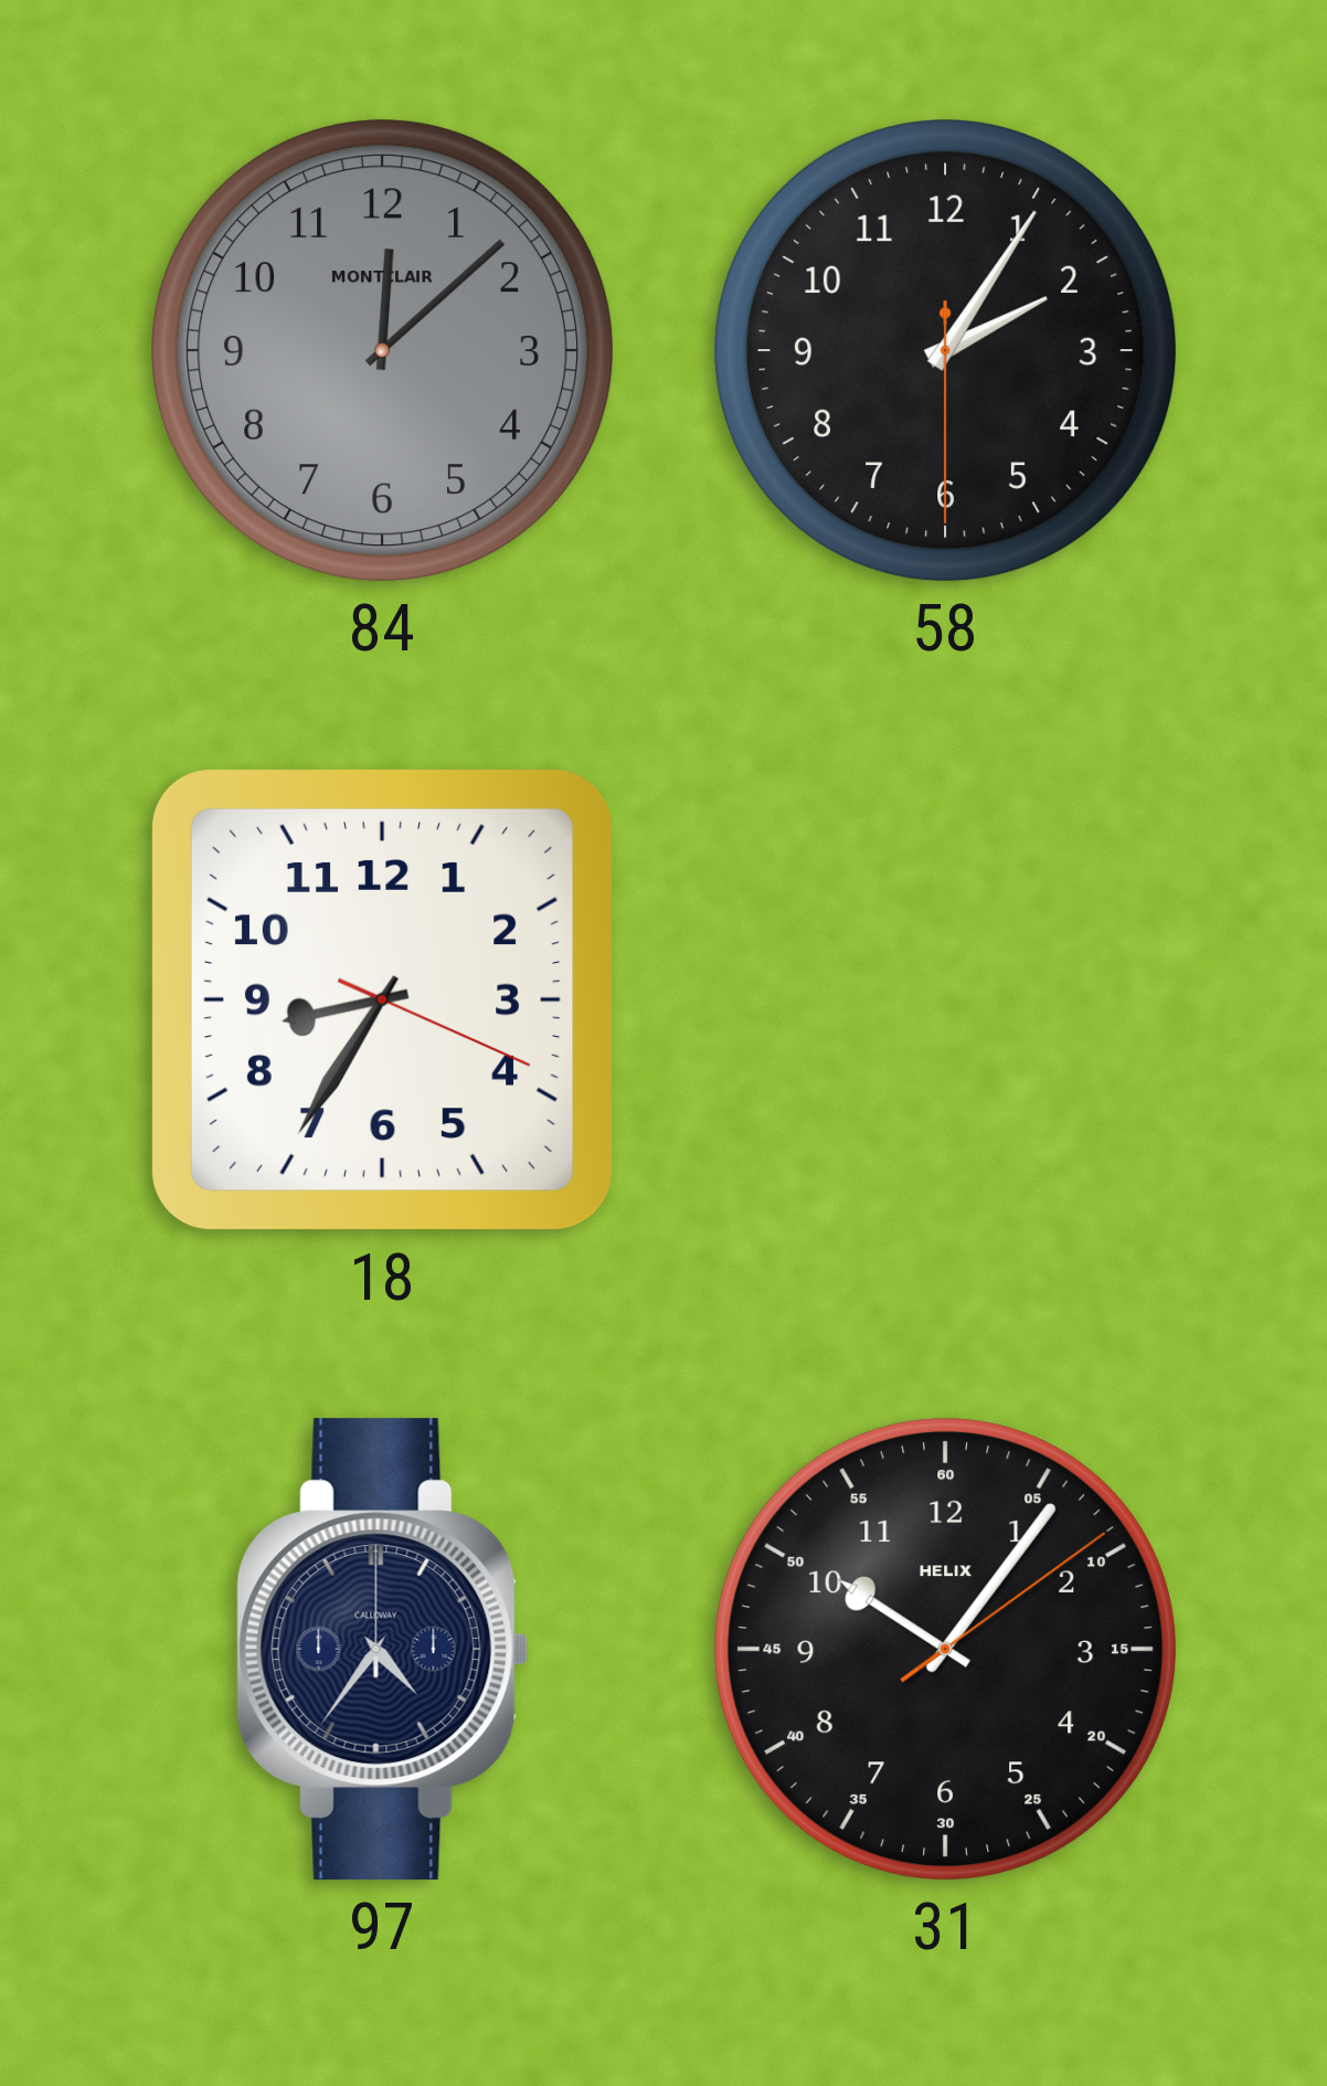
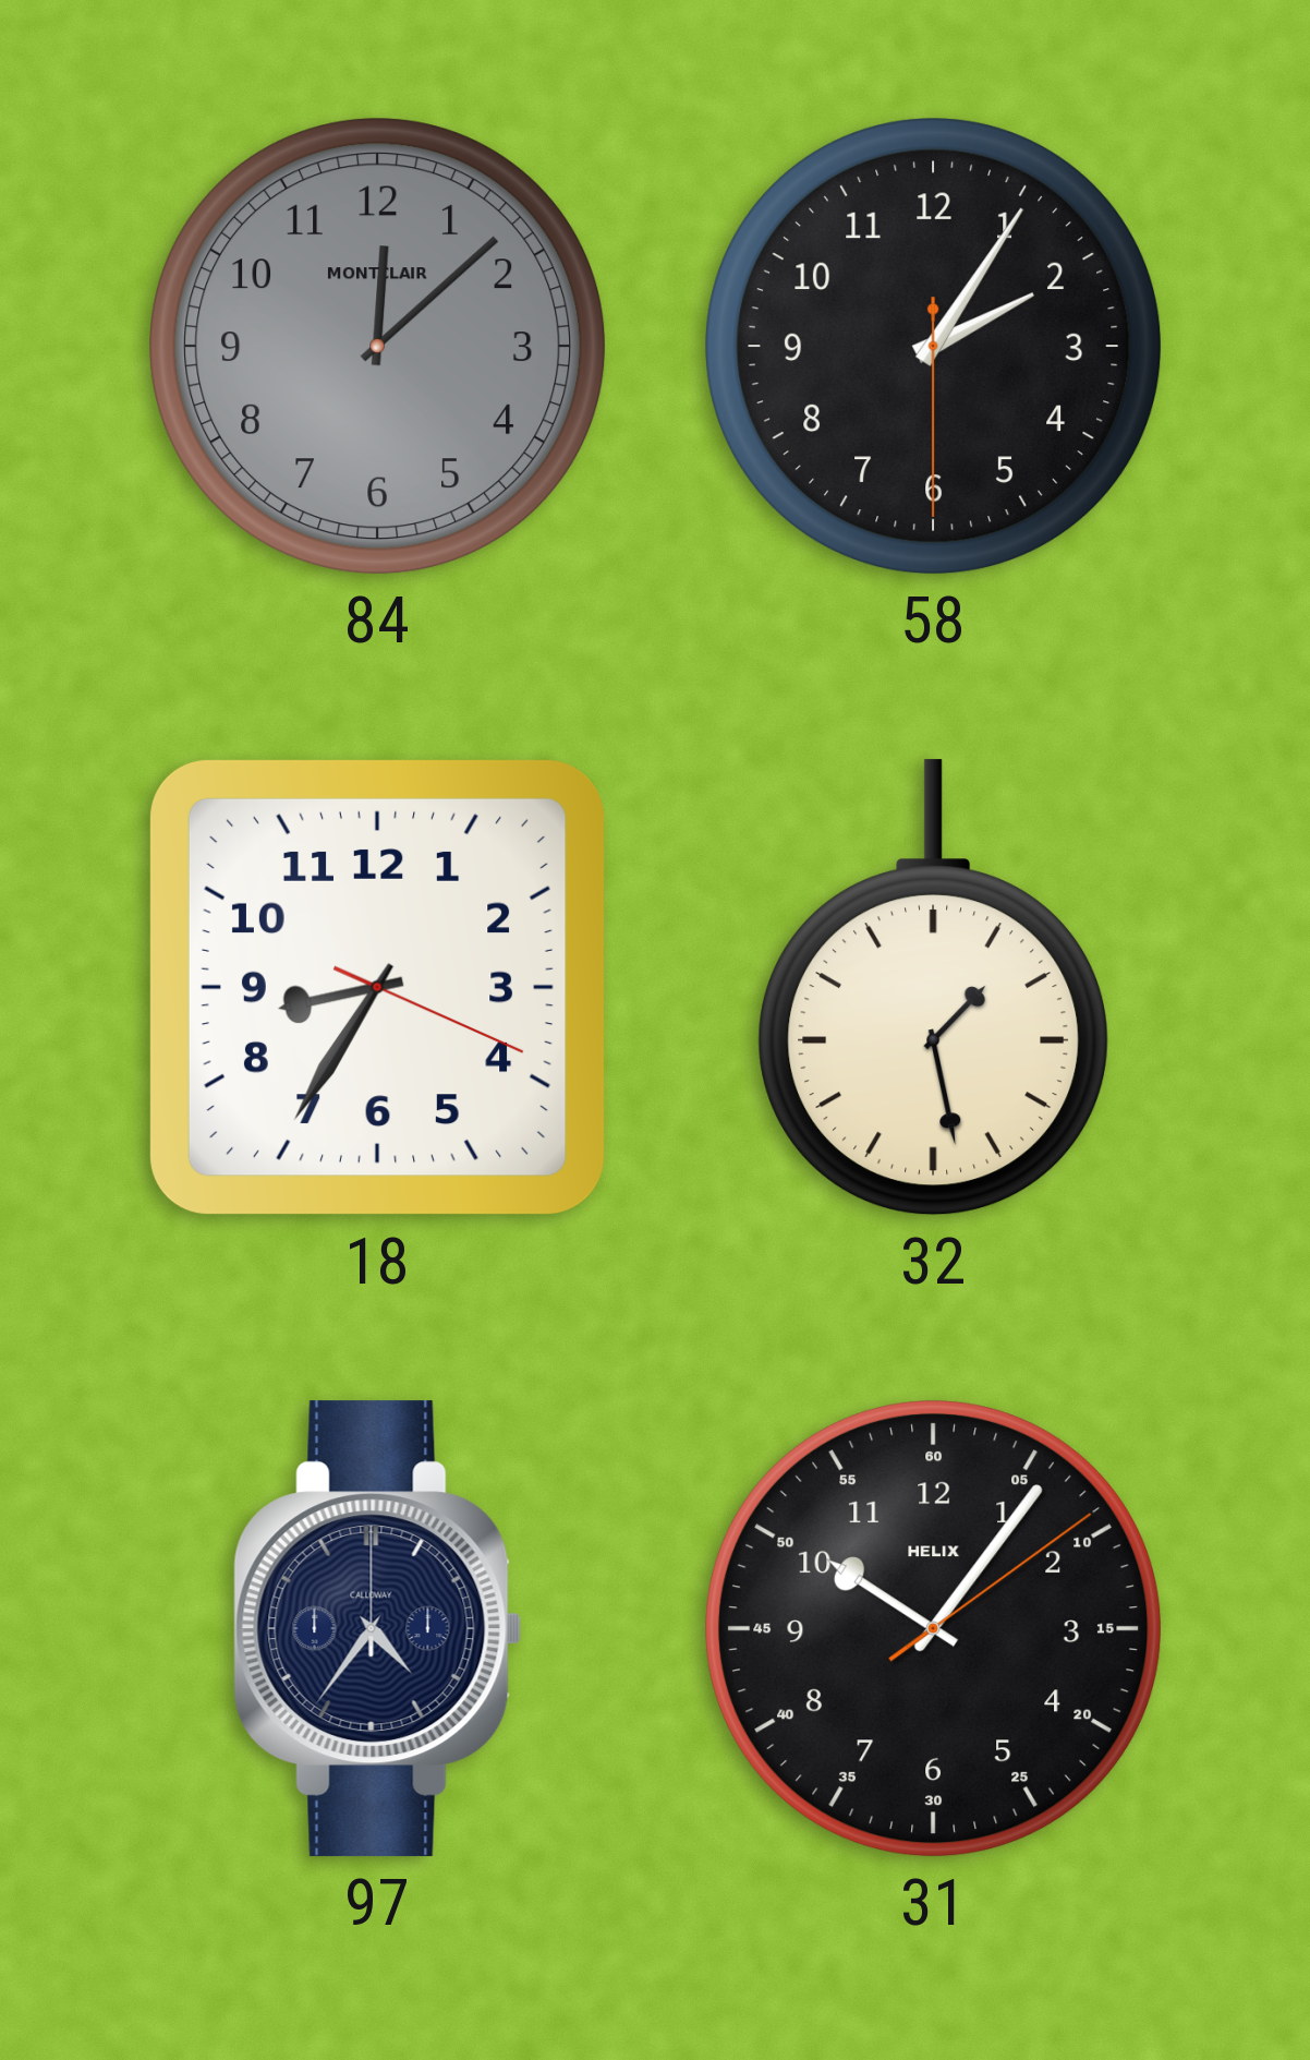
32: none -> 1:28 (934, 988)
